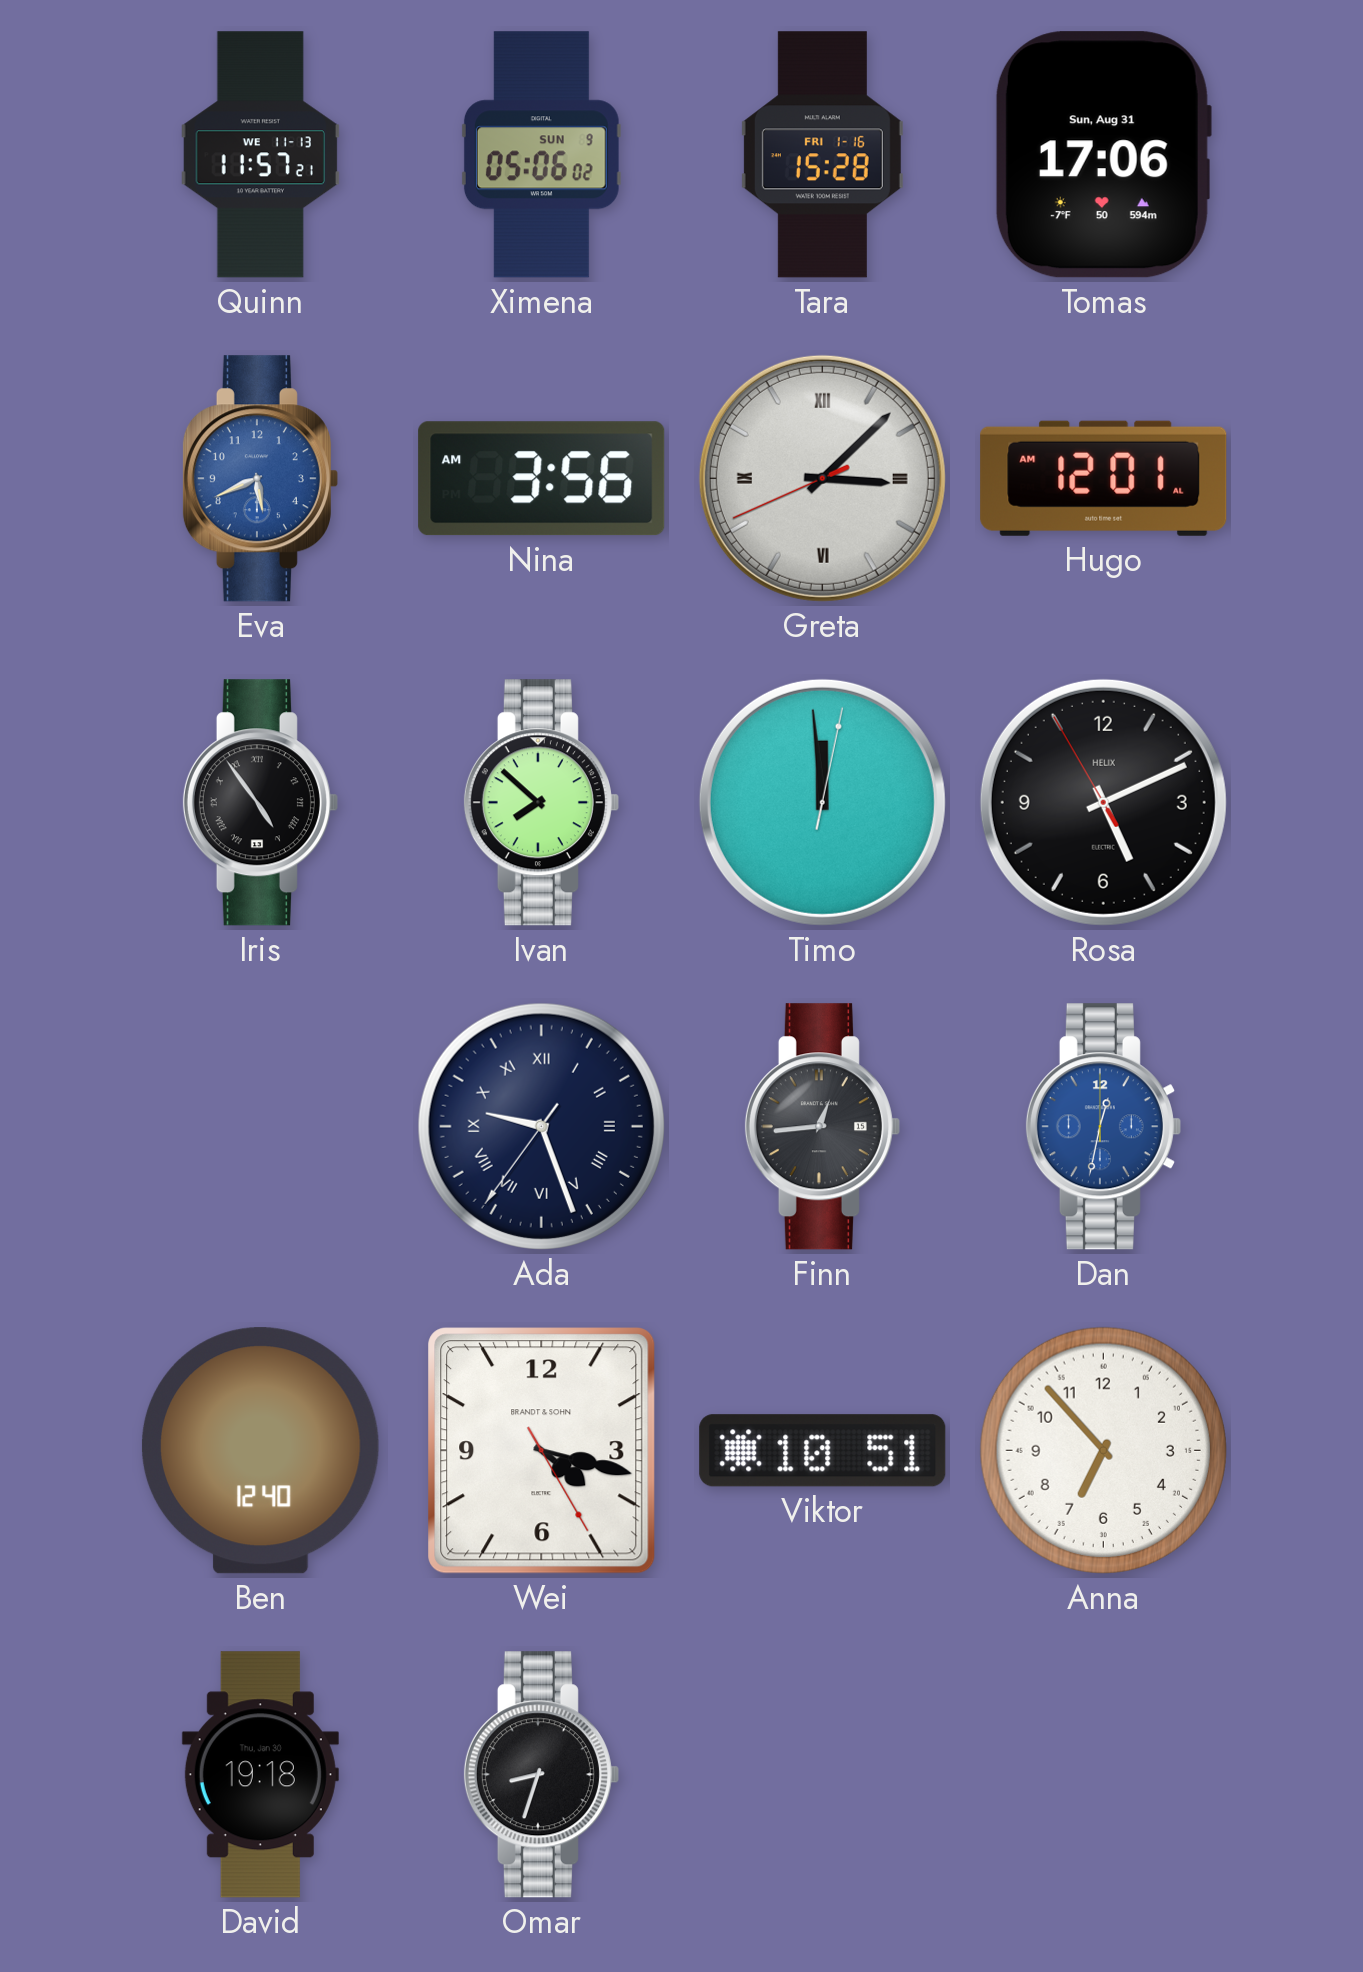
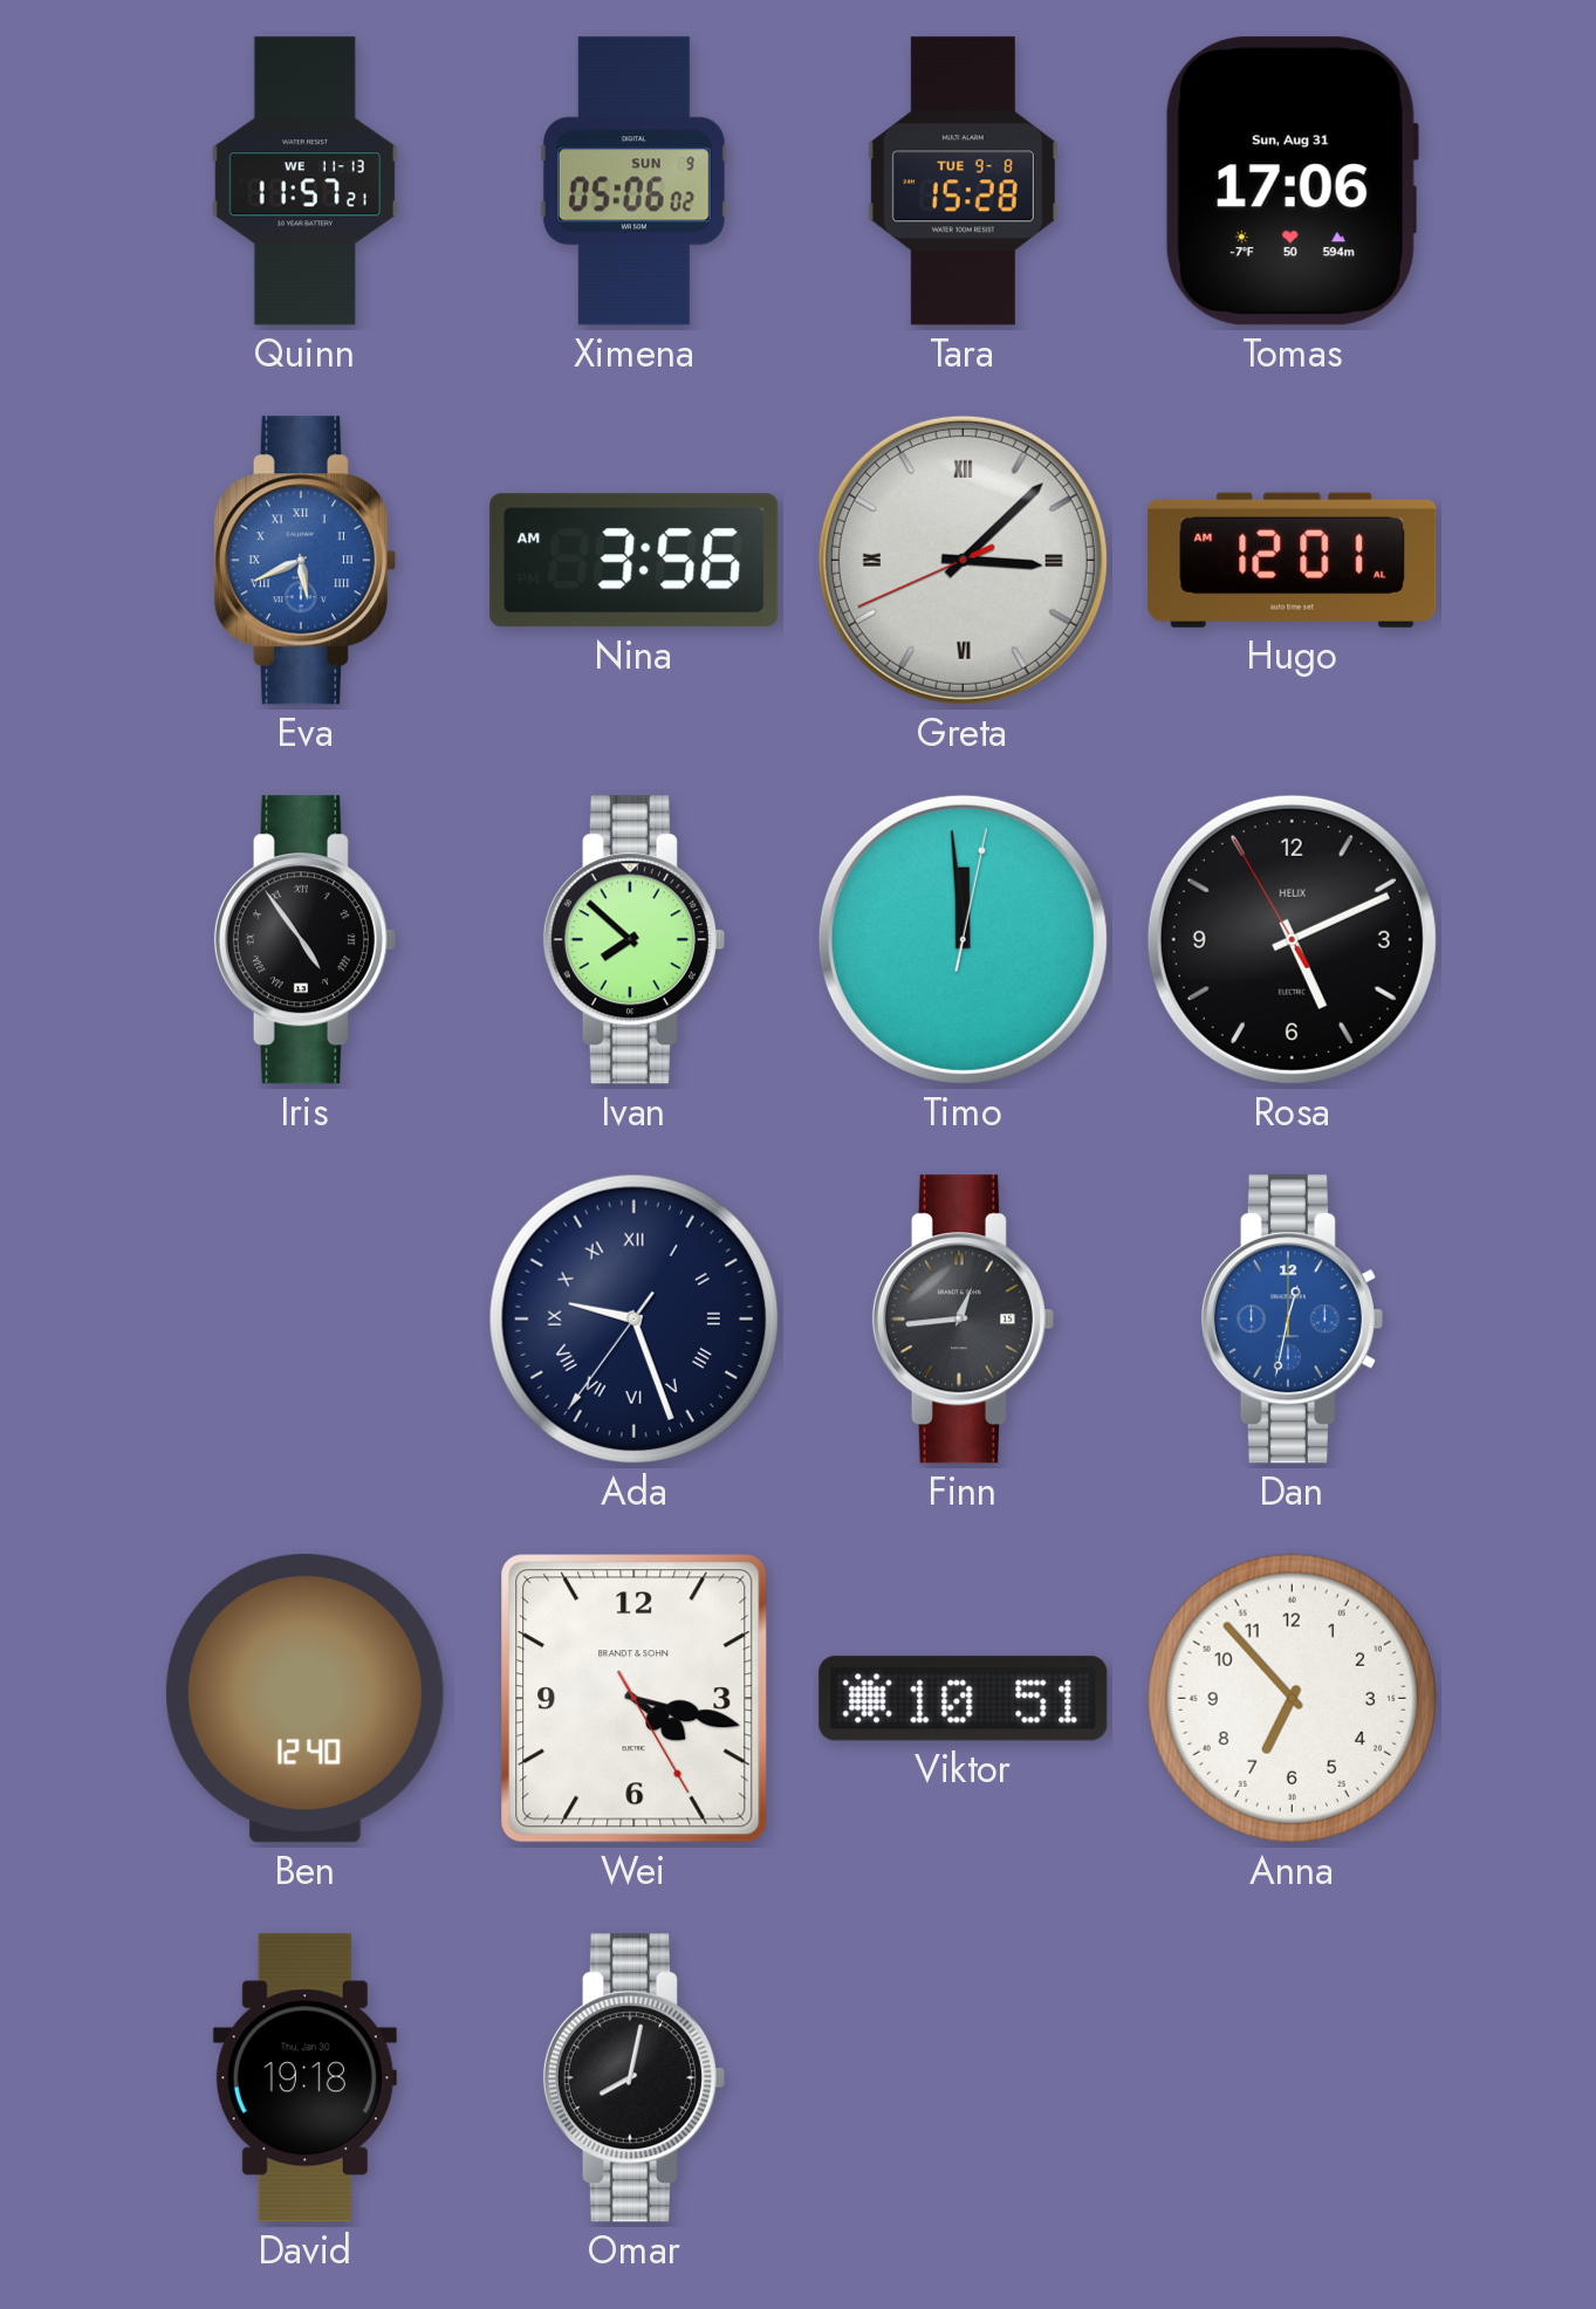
Tara date: FRI 1-16 -> TUE 9-8 (963, 181)
Eva numerals: Arabic -> Roman (304, 561)
Omar: 8:33 -> 8:02 (633, 2078)
